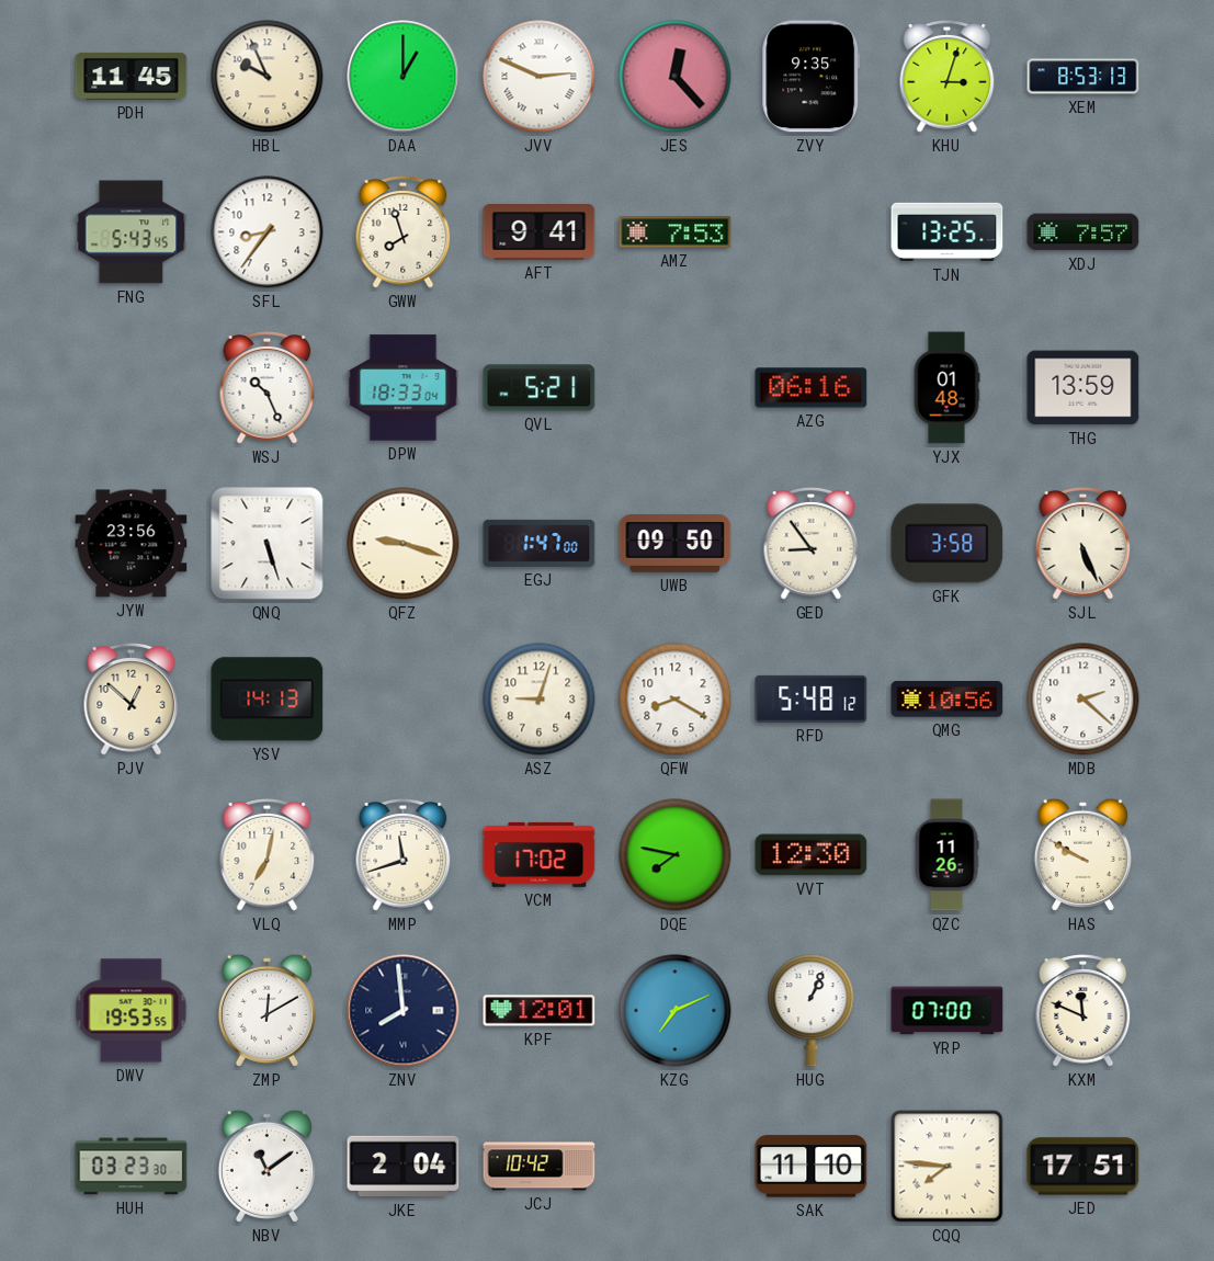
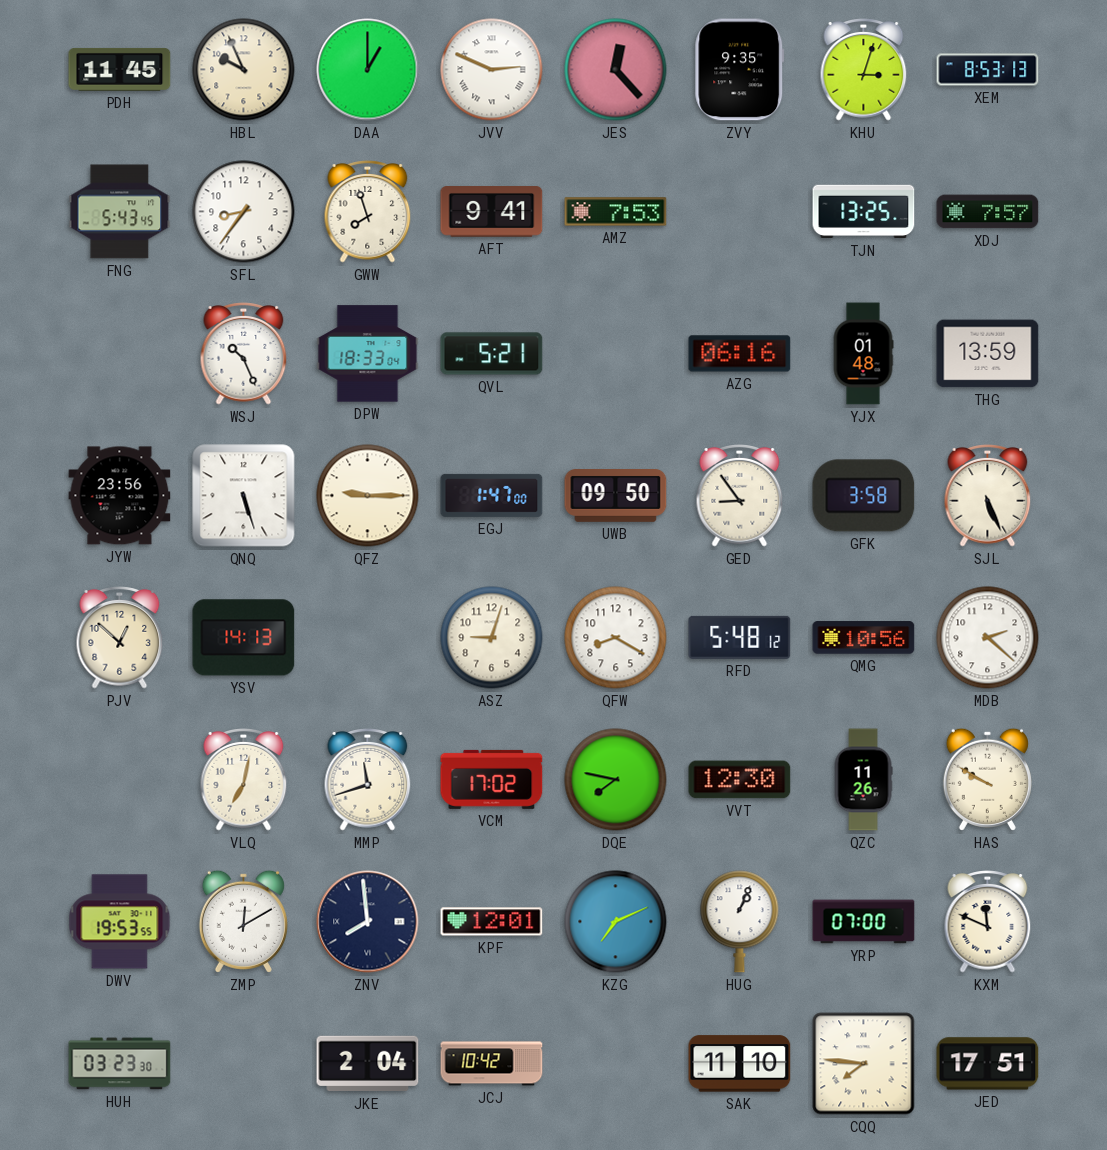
QFZ: 9:18 -> 9:15 (368, 496)
NBV: 11:09 -> none (266, 1166)
